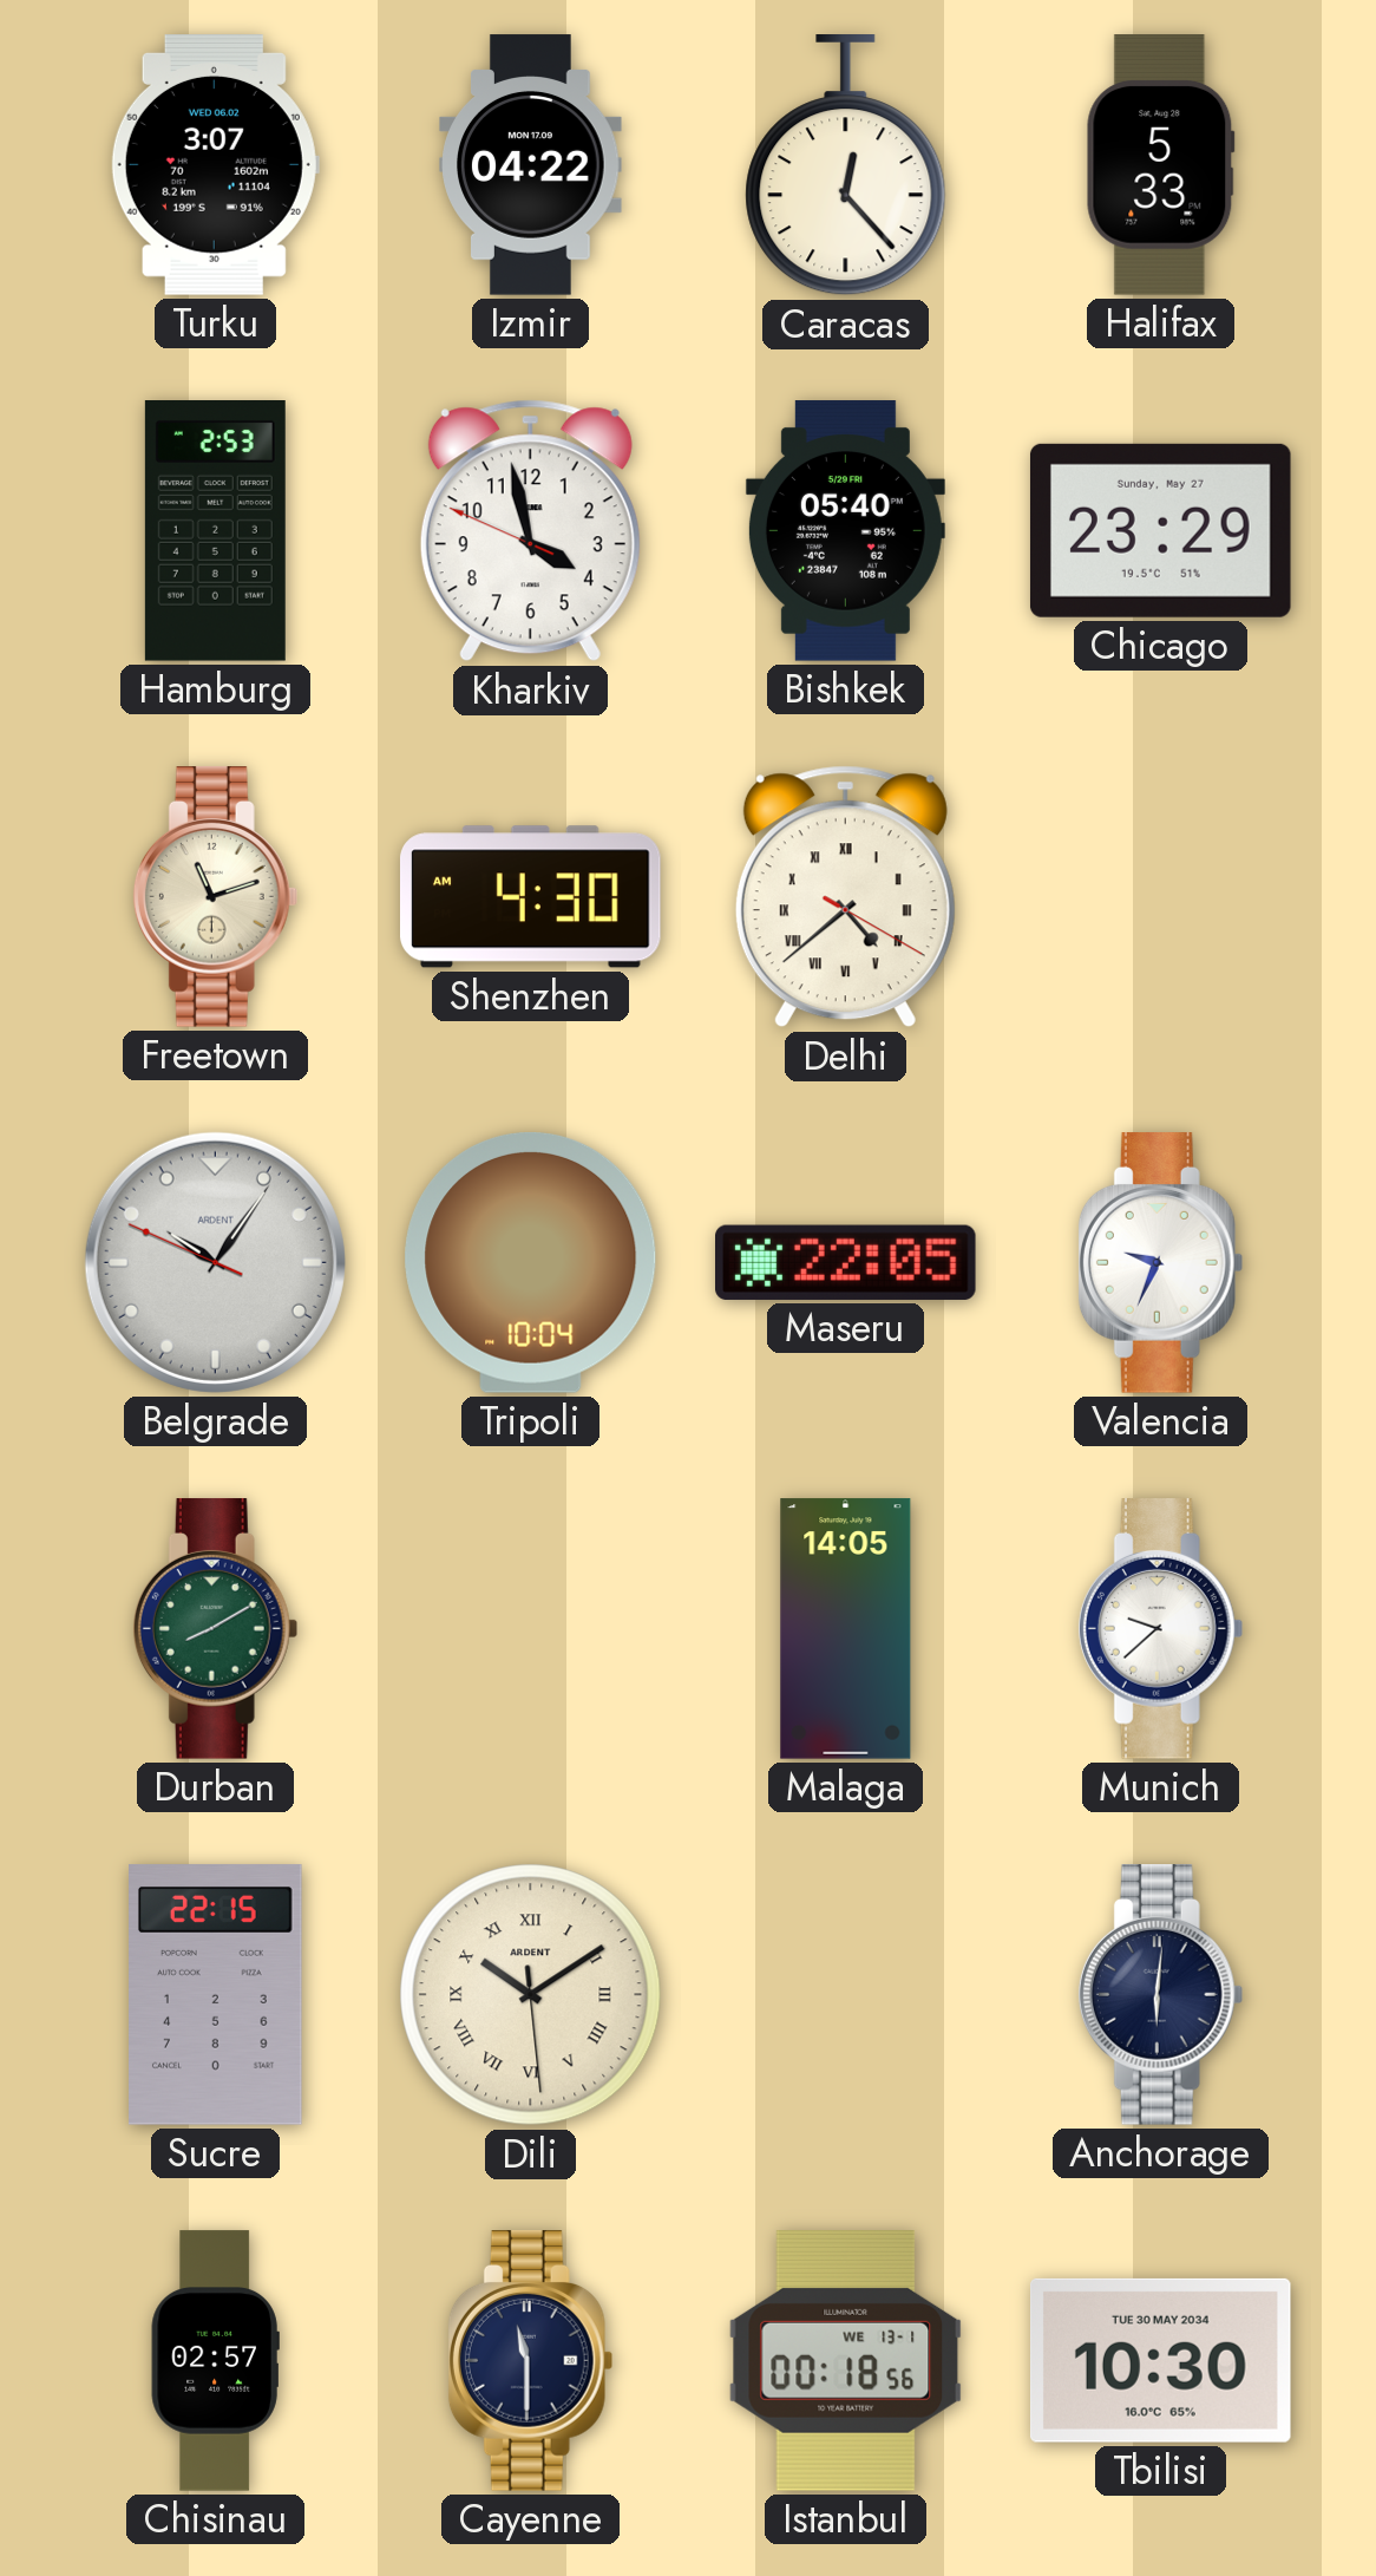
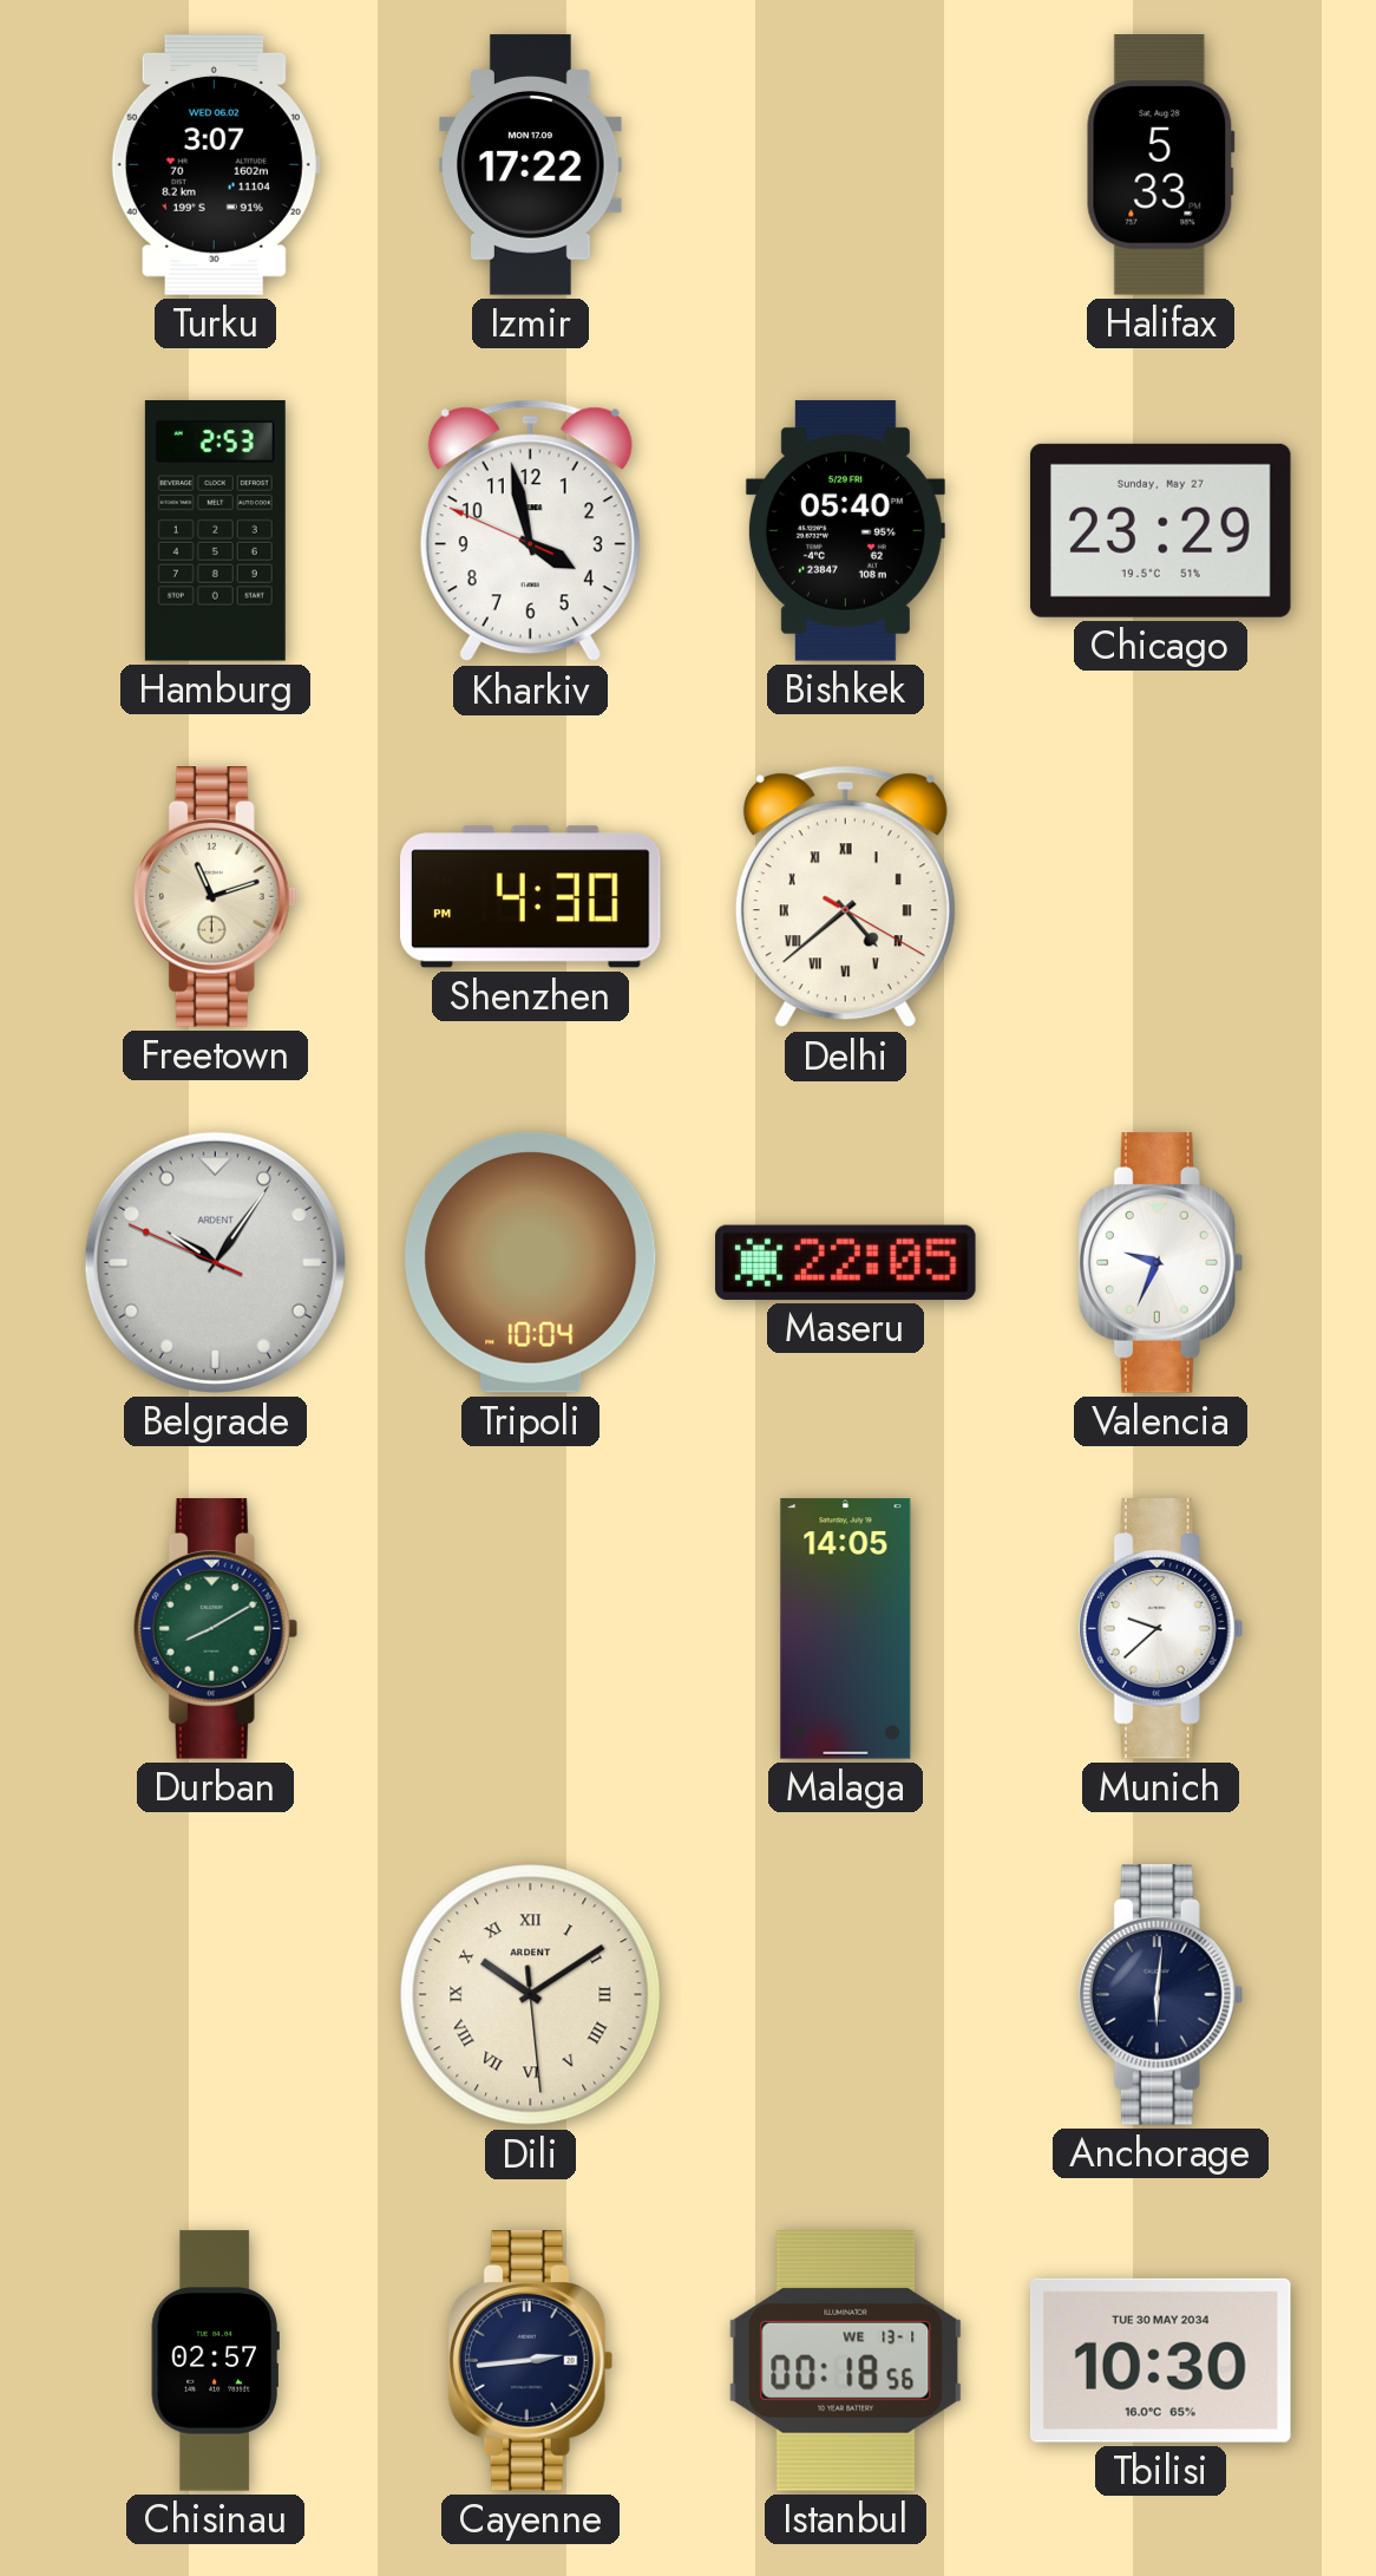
Izmir: 04:22 -> 17:22 (531, 165)
Caracas: 12:23 -> none (846, 166)
Shenzhen: 4:30 AM -> 4:30 PM (531, 897)
Sucre: 22:15 -> none (216, 1995)
Cayenne: 11:30 -> 2:44 (531, 2361)
